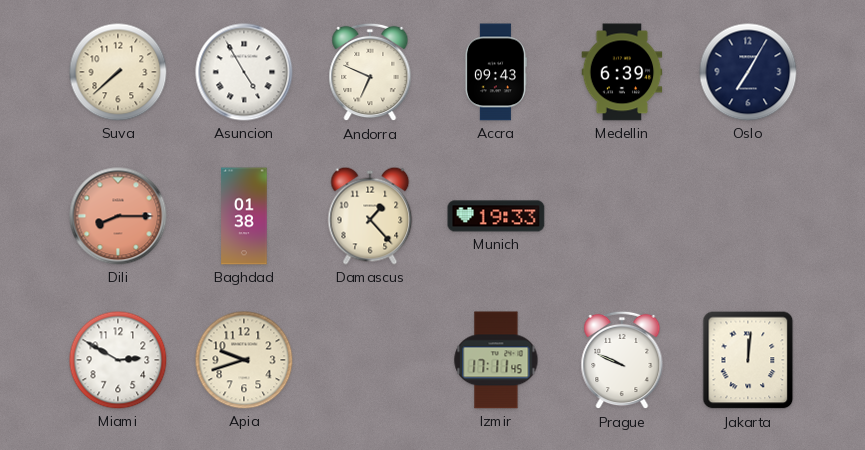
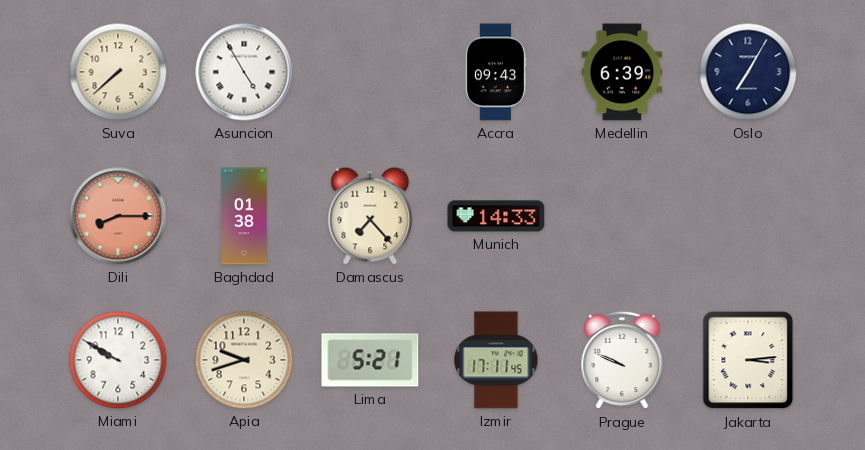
Andorra: 6:49 -> none (370, 72)
Damascus: 1:23 -> 7:23 (370, 216)
Munich: 19:33 -> 14:33 (496, 216)
Miami: 2:50 -> 9:50 (118, 360)
Lima: none -> 5:21 (370, 360)
Jakarta: 12:01 -> 3:14 (748, 360)
